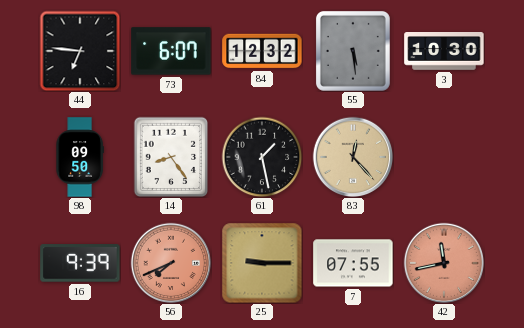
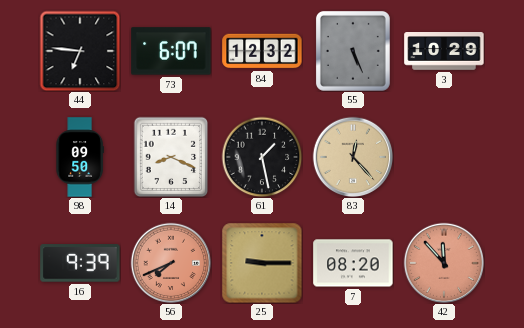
55: 5:29 -> 5:26 (353, 51)
3: 10:30 -> 10:29 (444, 51)
14: 8:24 -> 8:19 (171, 157)
7: 07:55 -> 08:20 (353, 263)
42: 11:43 -> 11:53 (444, 263)
